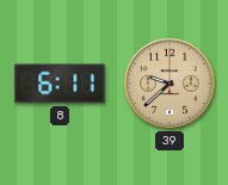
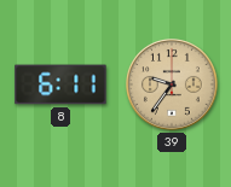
39: 9:38 -> 9:36 (173, 86)
